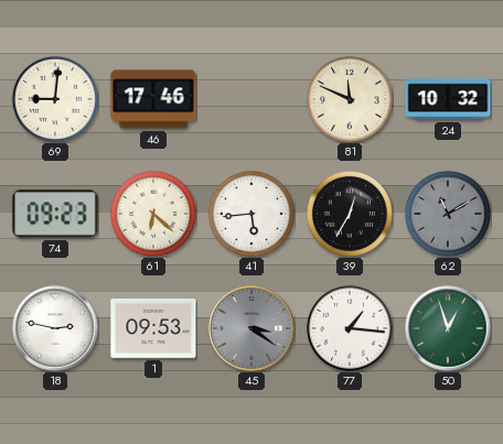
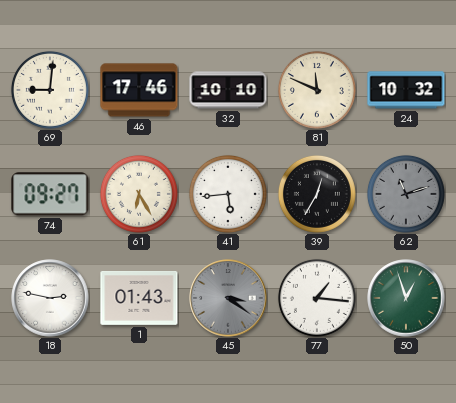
32: none -> 10:10 (228, 90)
74: 09:23 -> 09:27 (50, 194)
61: 6:22 -> 6:25 (139, 194)
62: 11:10 -> 11:12 (406, 194)
1: 09:53 -> 01:43 (139, 298)
